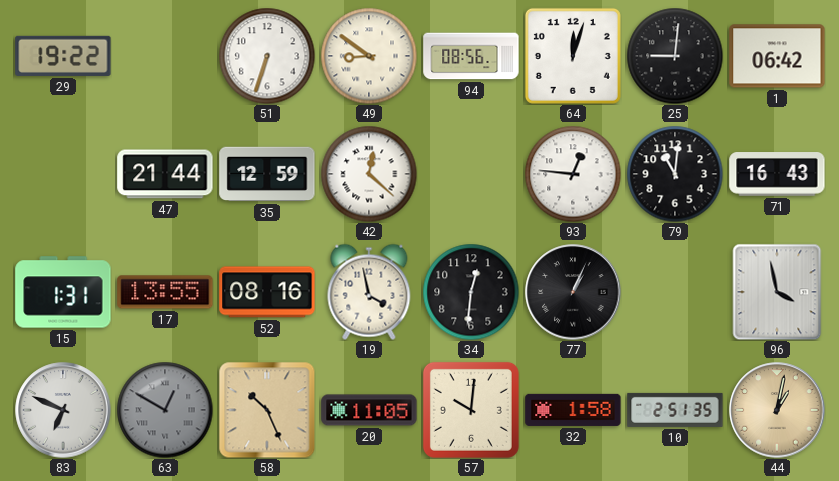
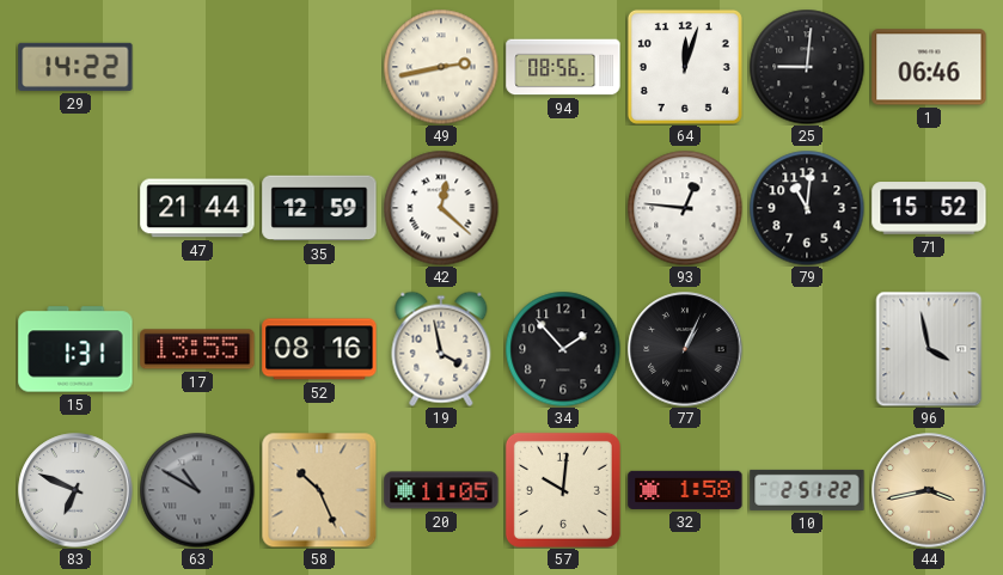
29: 19:22 -> 14:22 (75, 67)
51: 6:33 -> none (267, 56)
49: 8:51 -> 2:43 (441, 67)
1: 06:42 -> 06:46 (929, 67)
71: 16:43 -> 15:52 (929, 208)
34: 12:31 -> 1:53 (563, 349)
63: 12:50 -> 10:50 (197, 490)
10: 2:51:35 -> 2:51:22 (807, 490)
44: 1:02 -> 3:43 (929, 490)
